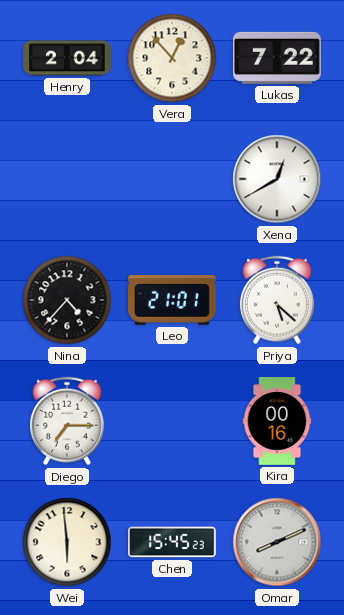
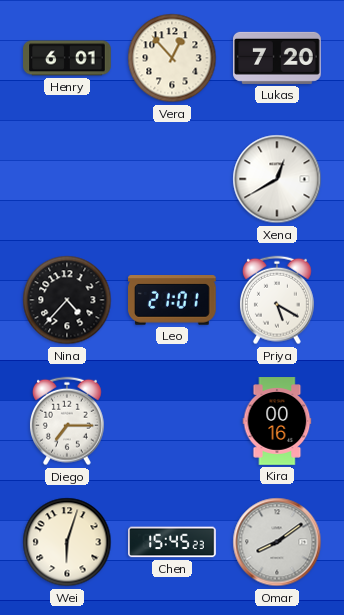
Henry: 2:04 -> 6:01 (67, 58)
Lukas: 7:22 -> 7:20 (278, 58)
Priya: 5:22 -> 5:20 (277, 300)
Wei: 5:59 -> 6:03 (67, 542)
Omar: 8:11 -> 8:09 (277, 542)
